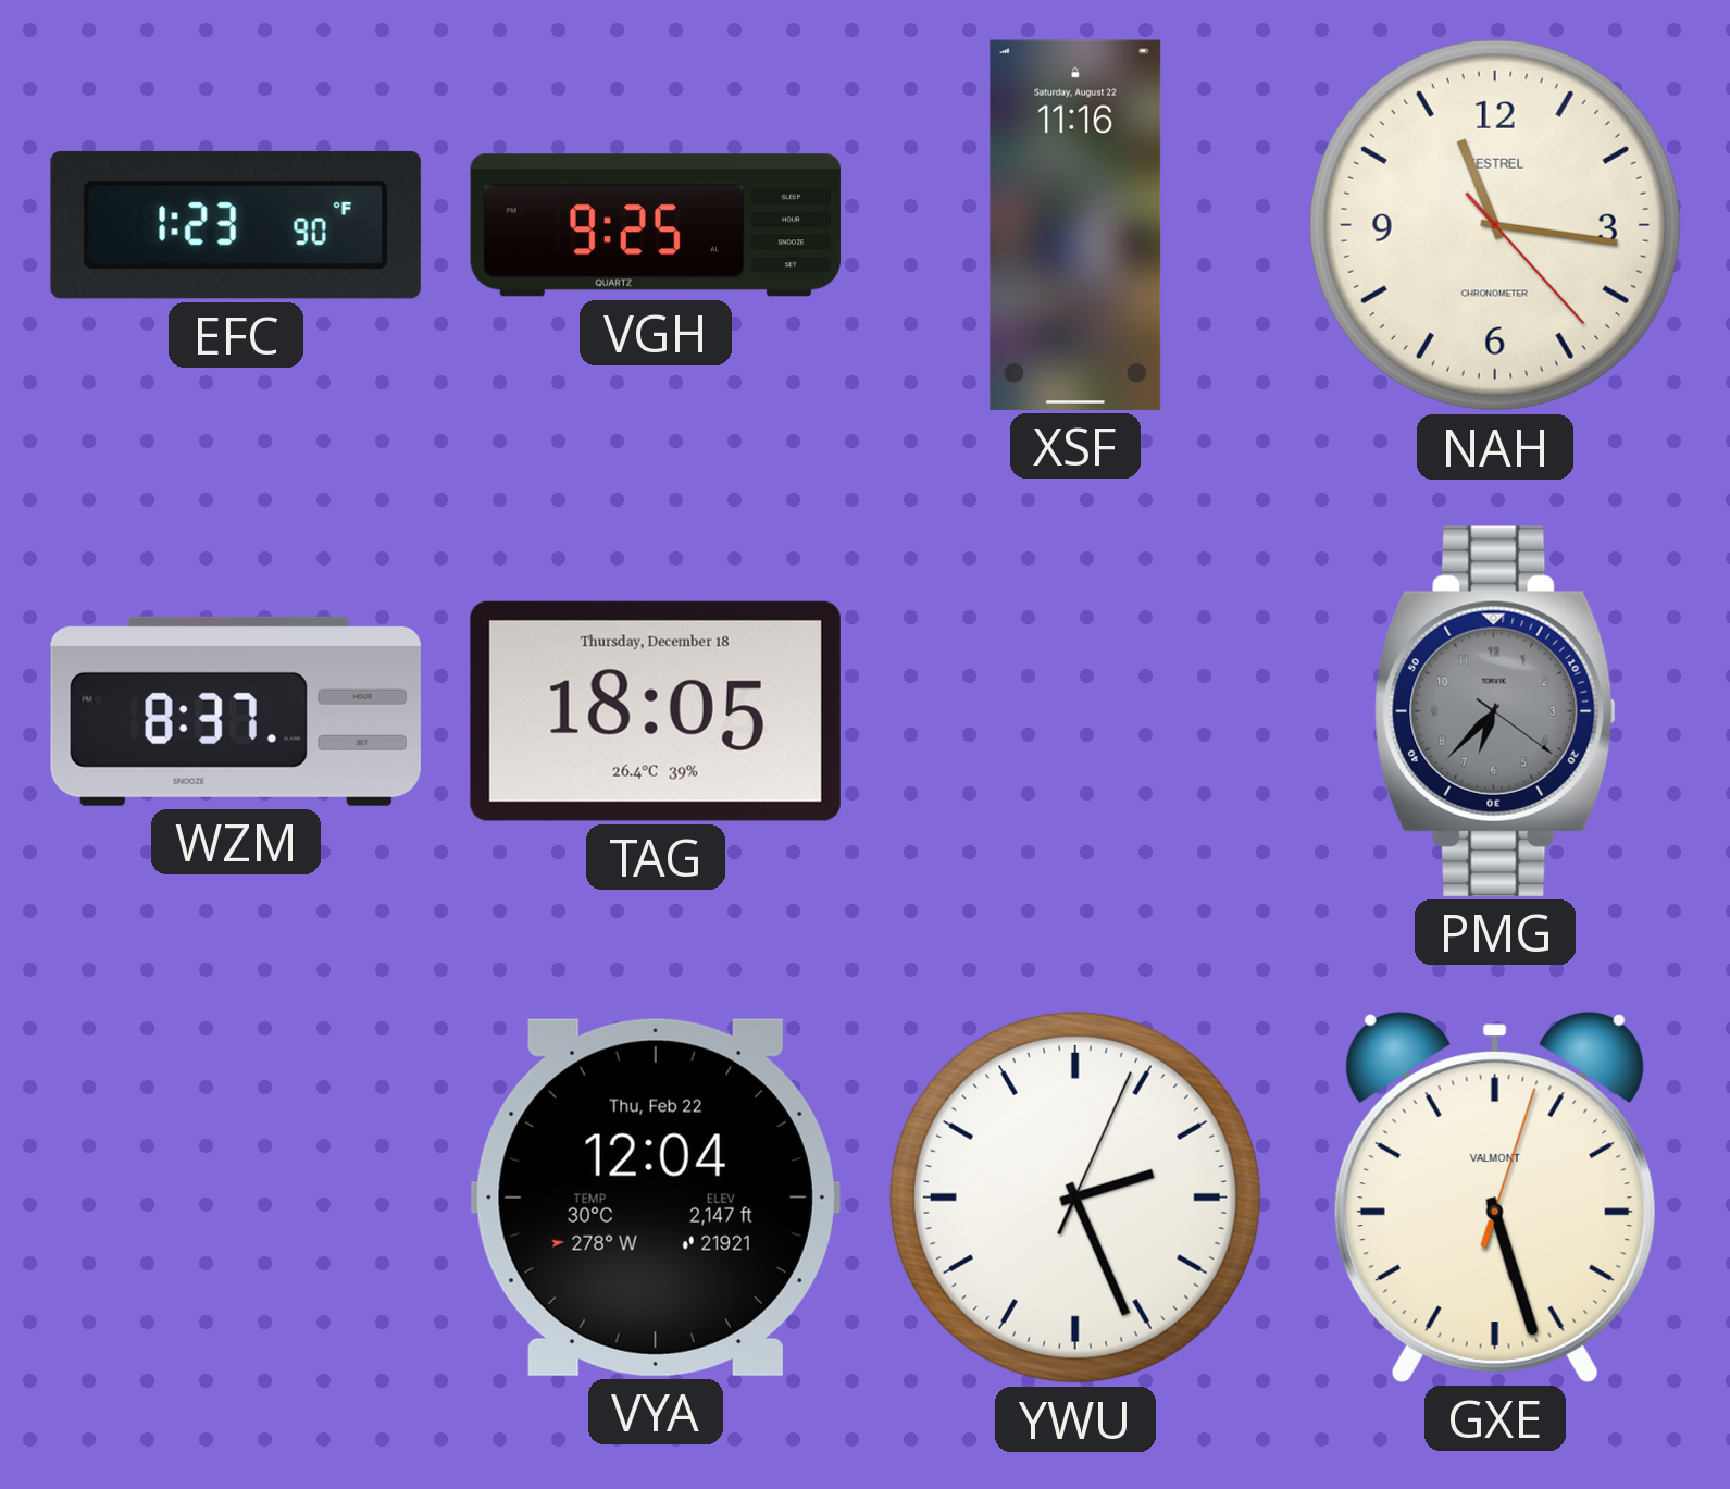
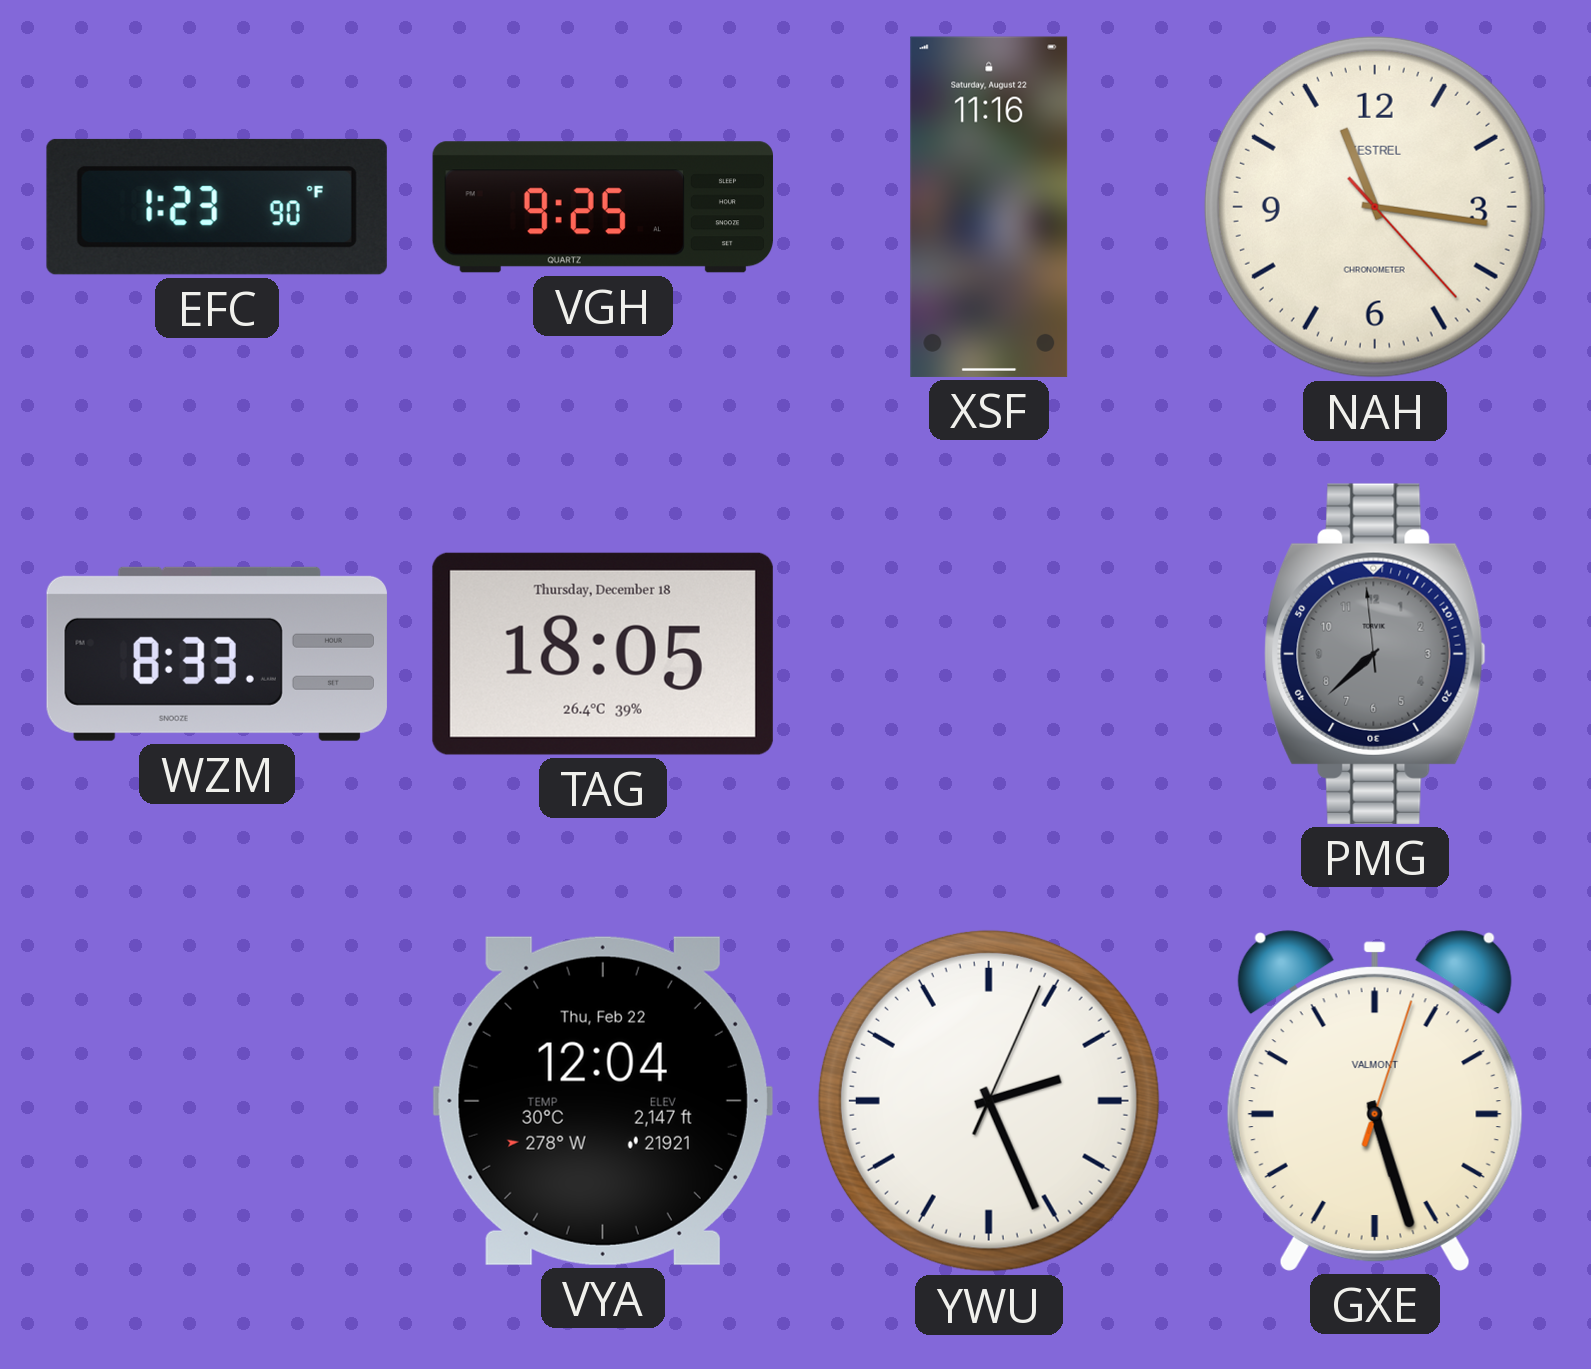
WZM: 8:37 -> 8:33 (217, 654)
PMG: 6:37 -> 7:37 (1375, 654)
